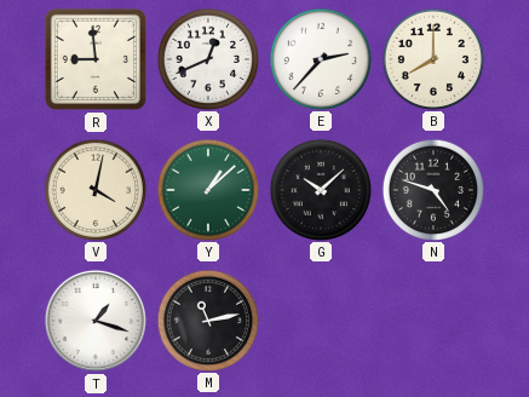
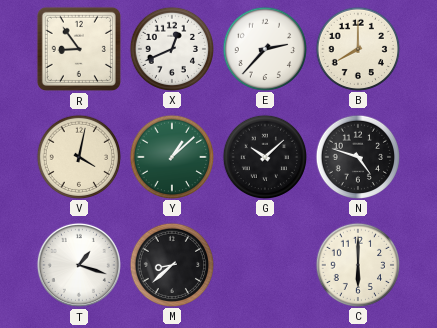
R: 8:59 -> 8:54 (79, 49)
M: 11:13 -> 8:38 (171, 264)
C: none -> 6:00 (357, 264)
